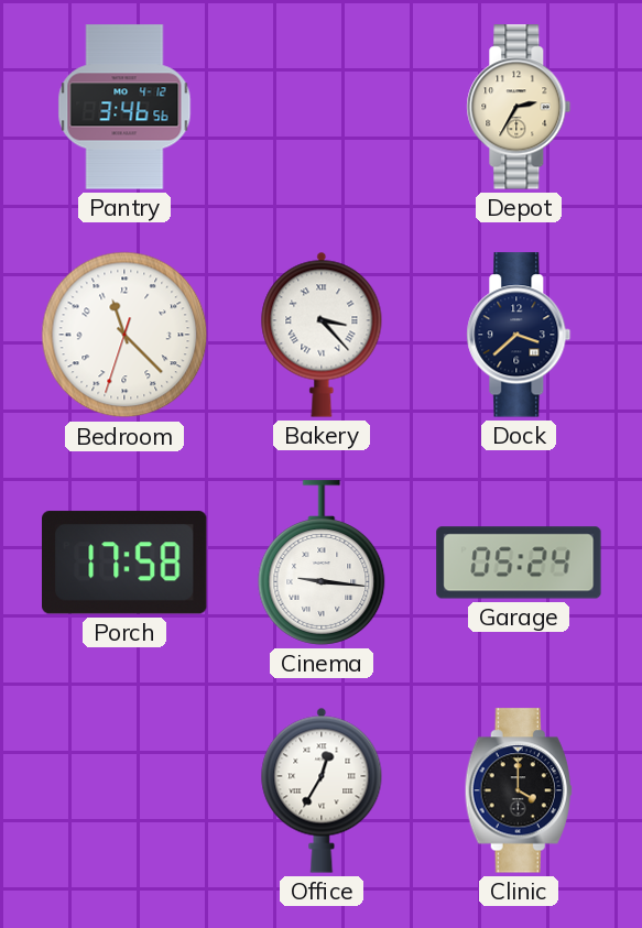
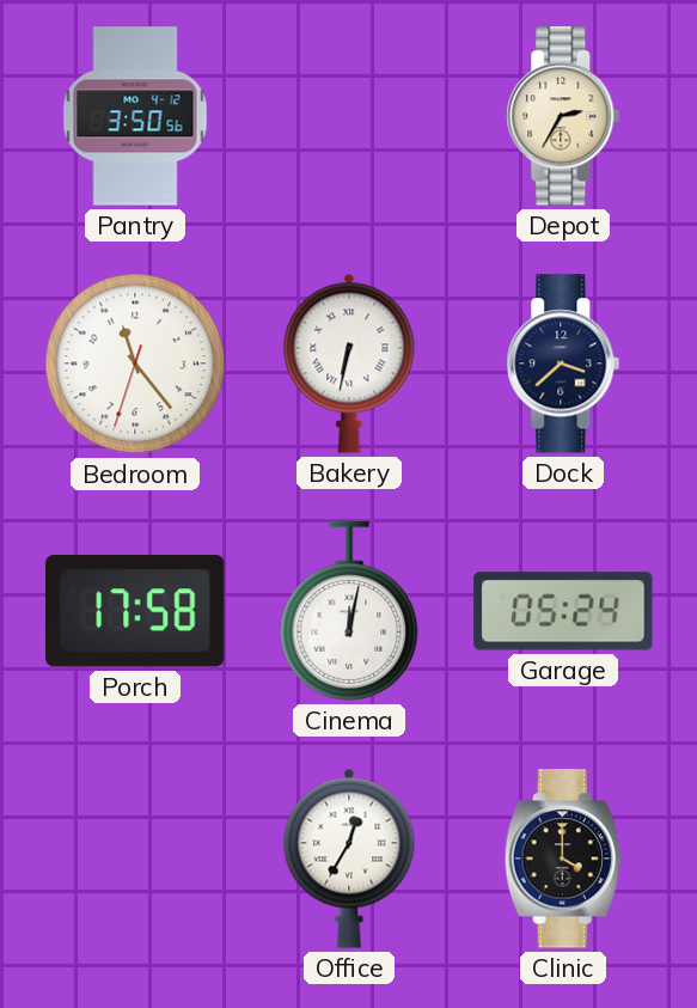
Pantry: 3:46 -> 3:50 (135, 116)
Bedroom: 11:22 -> 11:23 (135, 364)
Bakery: 3:23 -> 6:32 (349, 364)
Cinema: 9:16 -> 12:02 (349, 611)
